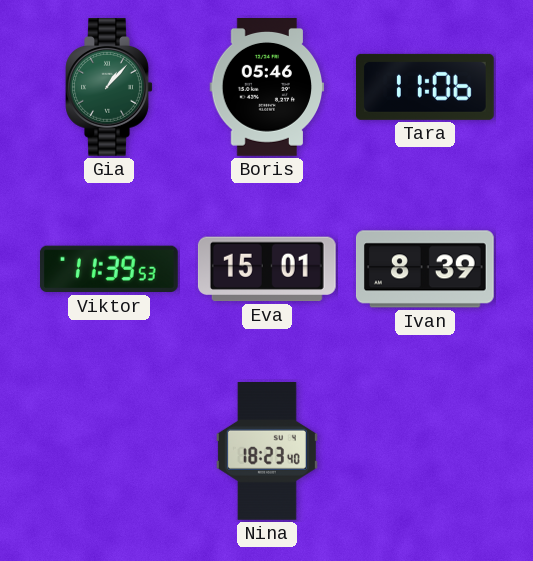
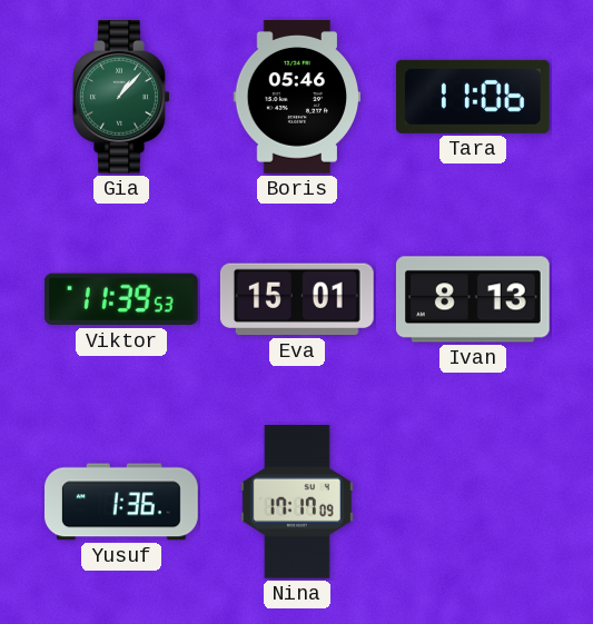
Ivan: 8:39 -> 8:13 (473, 299)
Yusuf: none -> 1:36 (122, 502)
Nina: 18:23 -> 17:17 (297, 503)
